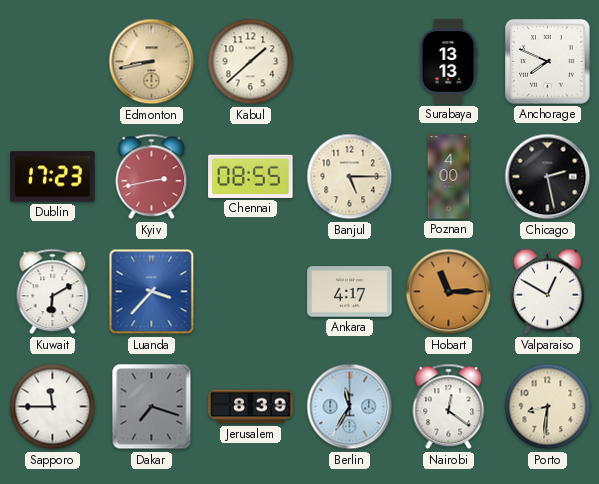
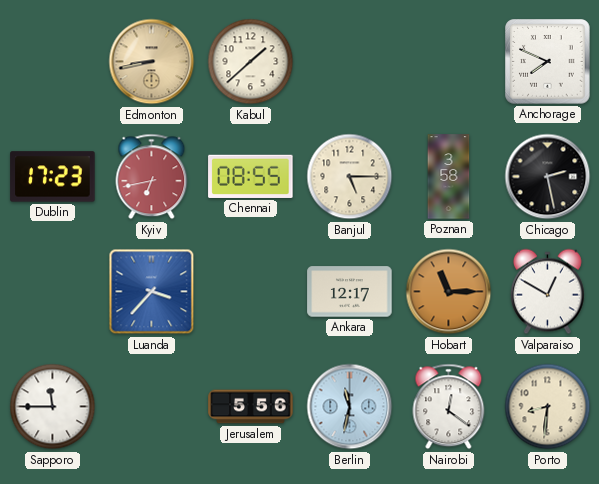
Surabaya: 13:13 -> none (448, 62)
Kyiv: 2:43 -> 6:43 (152, 177)
Poznan: 4:00 -> 3:58 (449, 177)
Kuwait: 6:10 -> none (53, 292)
Ankara: 4:17 -> 12:17 (350, 292)
Dakar: 7:18 -> none (152, 407)
Jerusalem: 8:39 -> 5:56 (251, 407)
Berlin: 11:35 -> 11:32 (350, 407)
